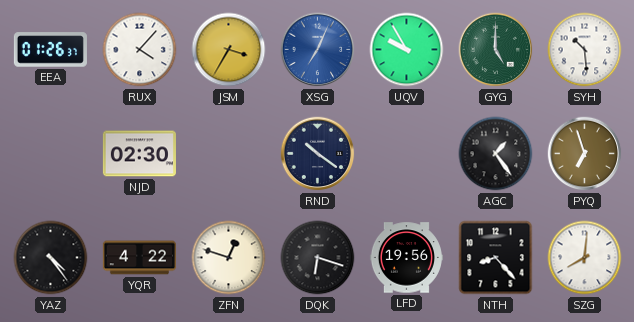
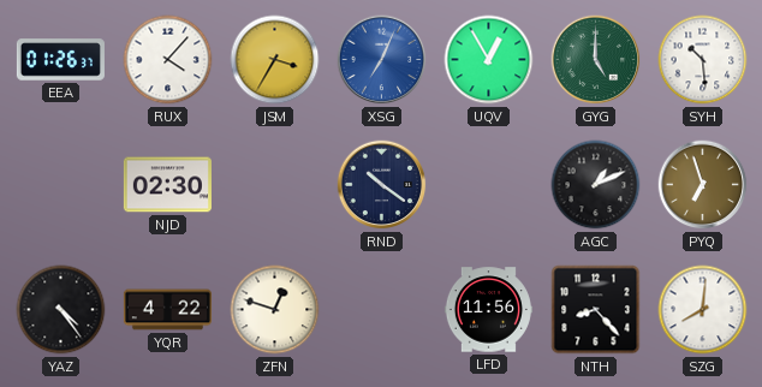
UQV: 9:55 -> 12:55 (489, 60)
AGC: 1:24 -> 1:11 (596, 185)
DQK: 6:18 -> none (318, 258)
LFD: 19:56 -> 11:56 (488, 310)
